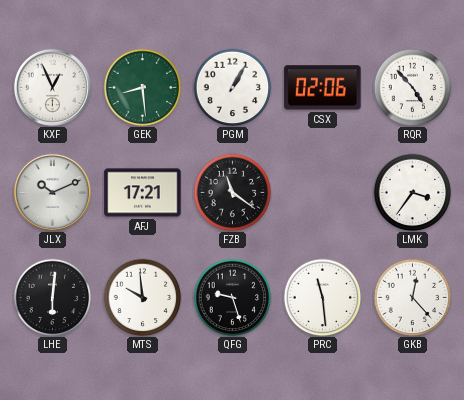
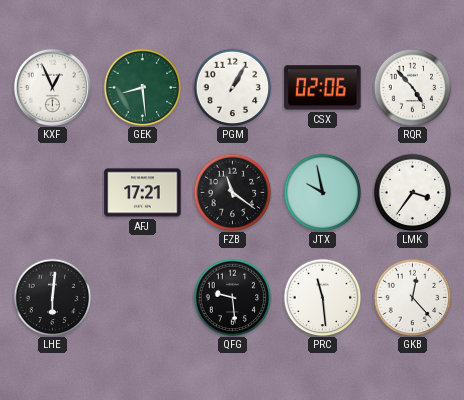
JLX: 10:11 -> none (52, 192)
JTX: none -> 9:58 (322, 192)
MTS: 9:59 -> none (142, 297)
QFG: 9:27 -> 9:29 (232, 297)
